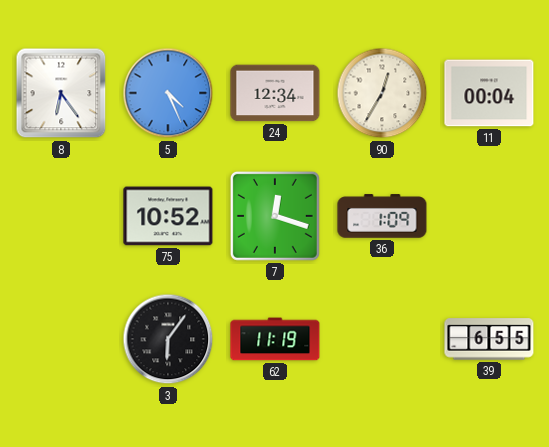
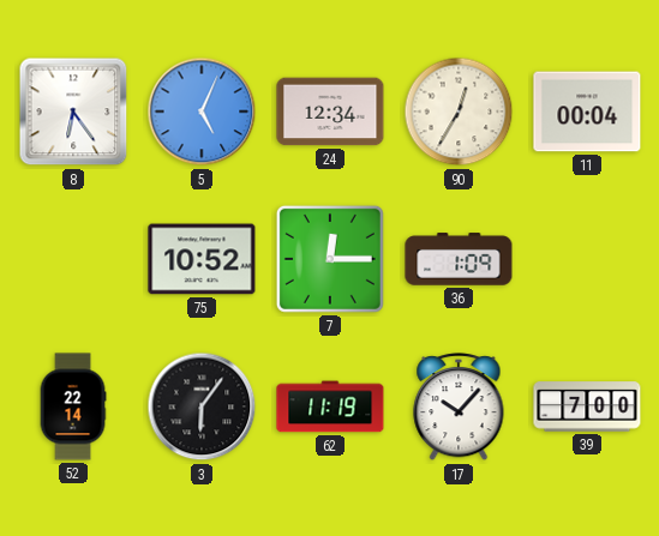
5: 4:26 -> 5:04 (202, 112)
7: 12:18 -> 12:15 (330, 259)
52: none -> 22:14 (73, 406)
17: none -> 10:07 (459, 408)
39: 6:55 -> 7:00 (587, 406)
